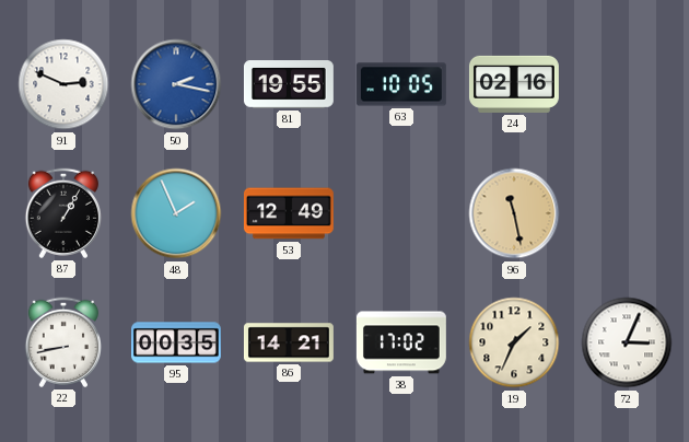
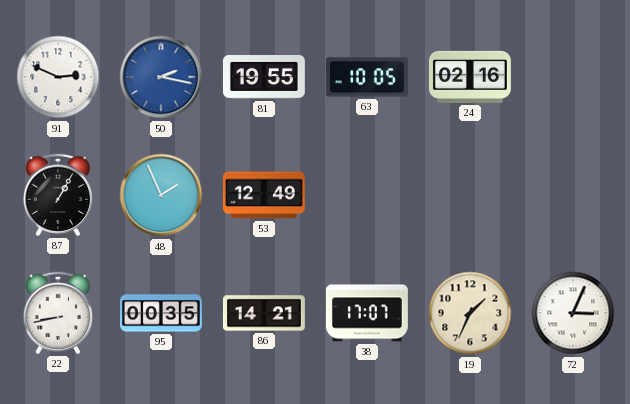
96: 11:28 -> none (514, 213)
38: 17:02 -> 17:07 (367, 313)
